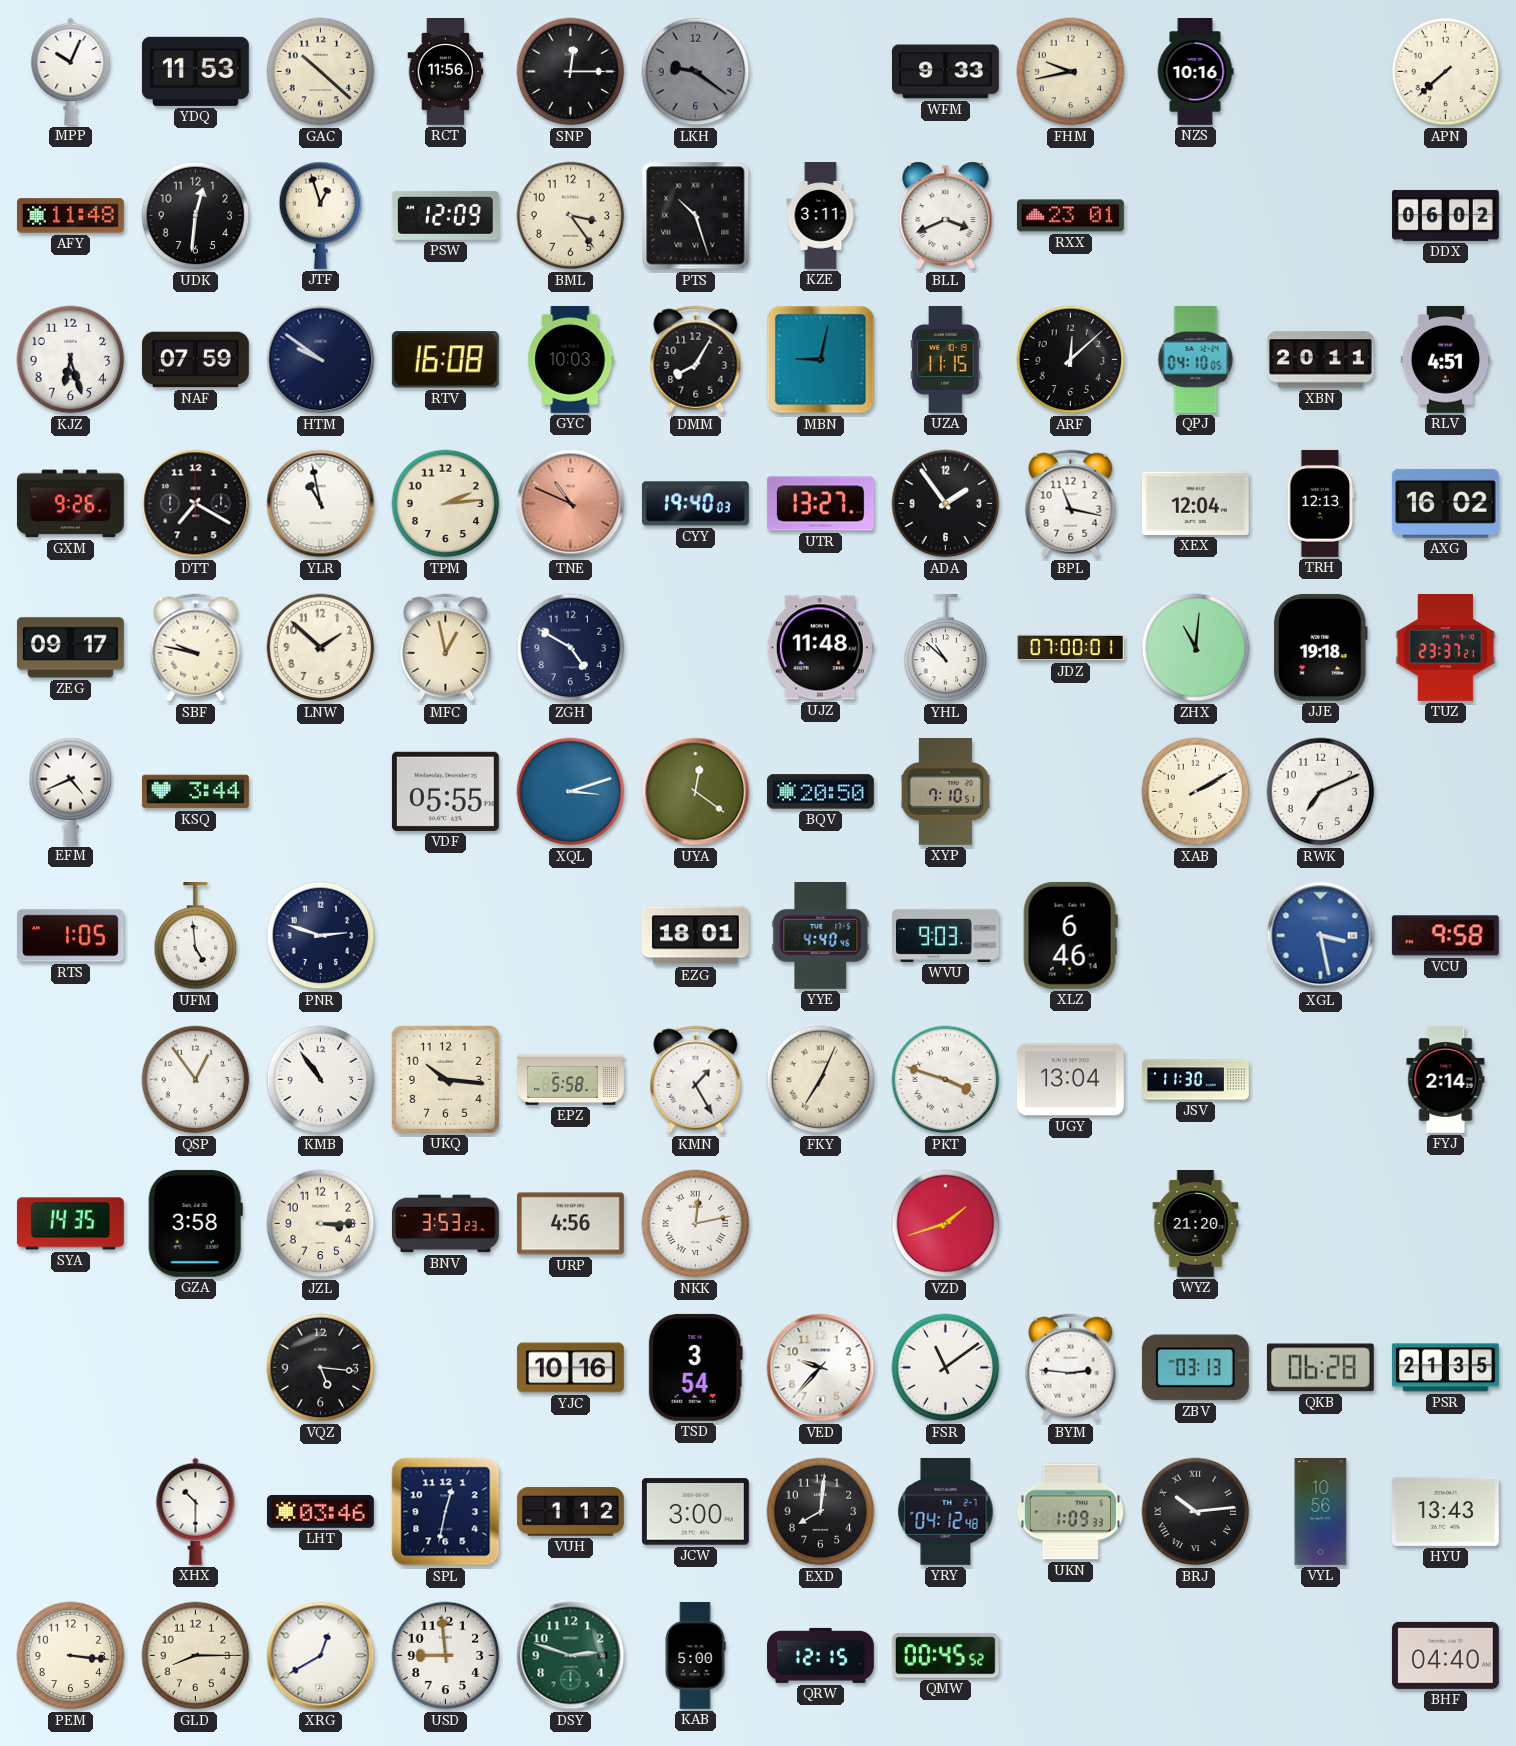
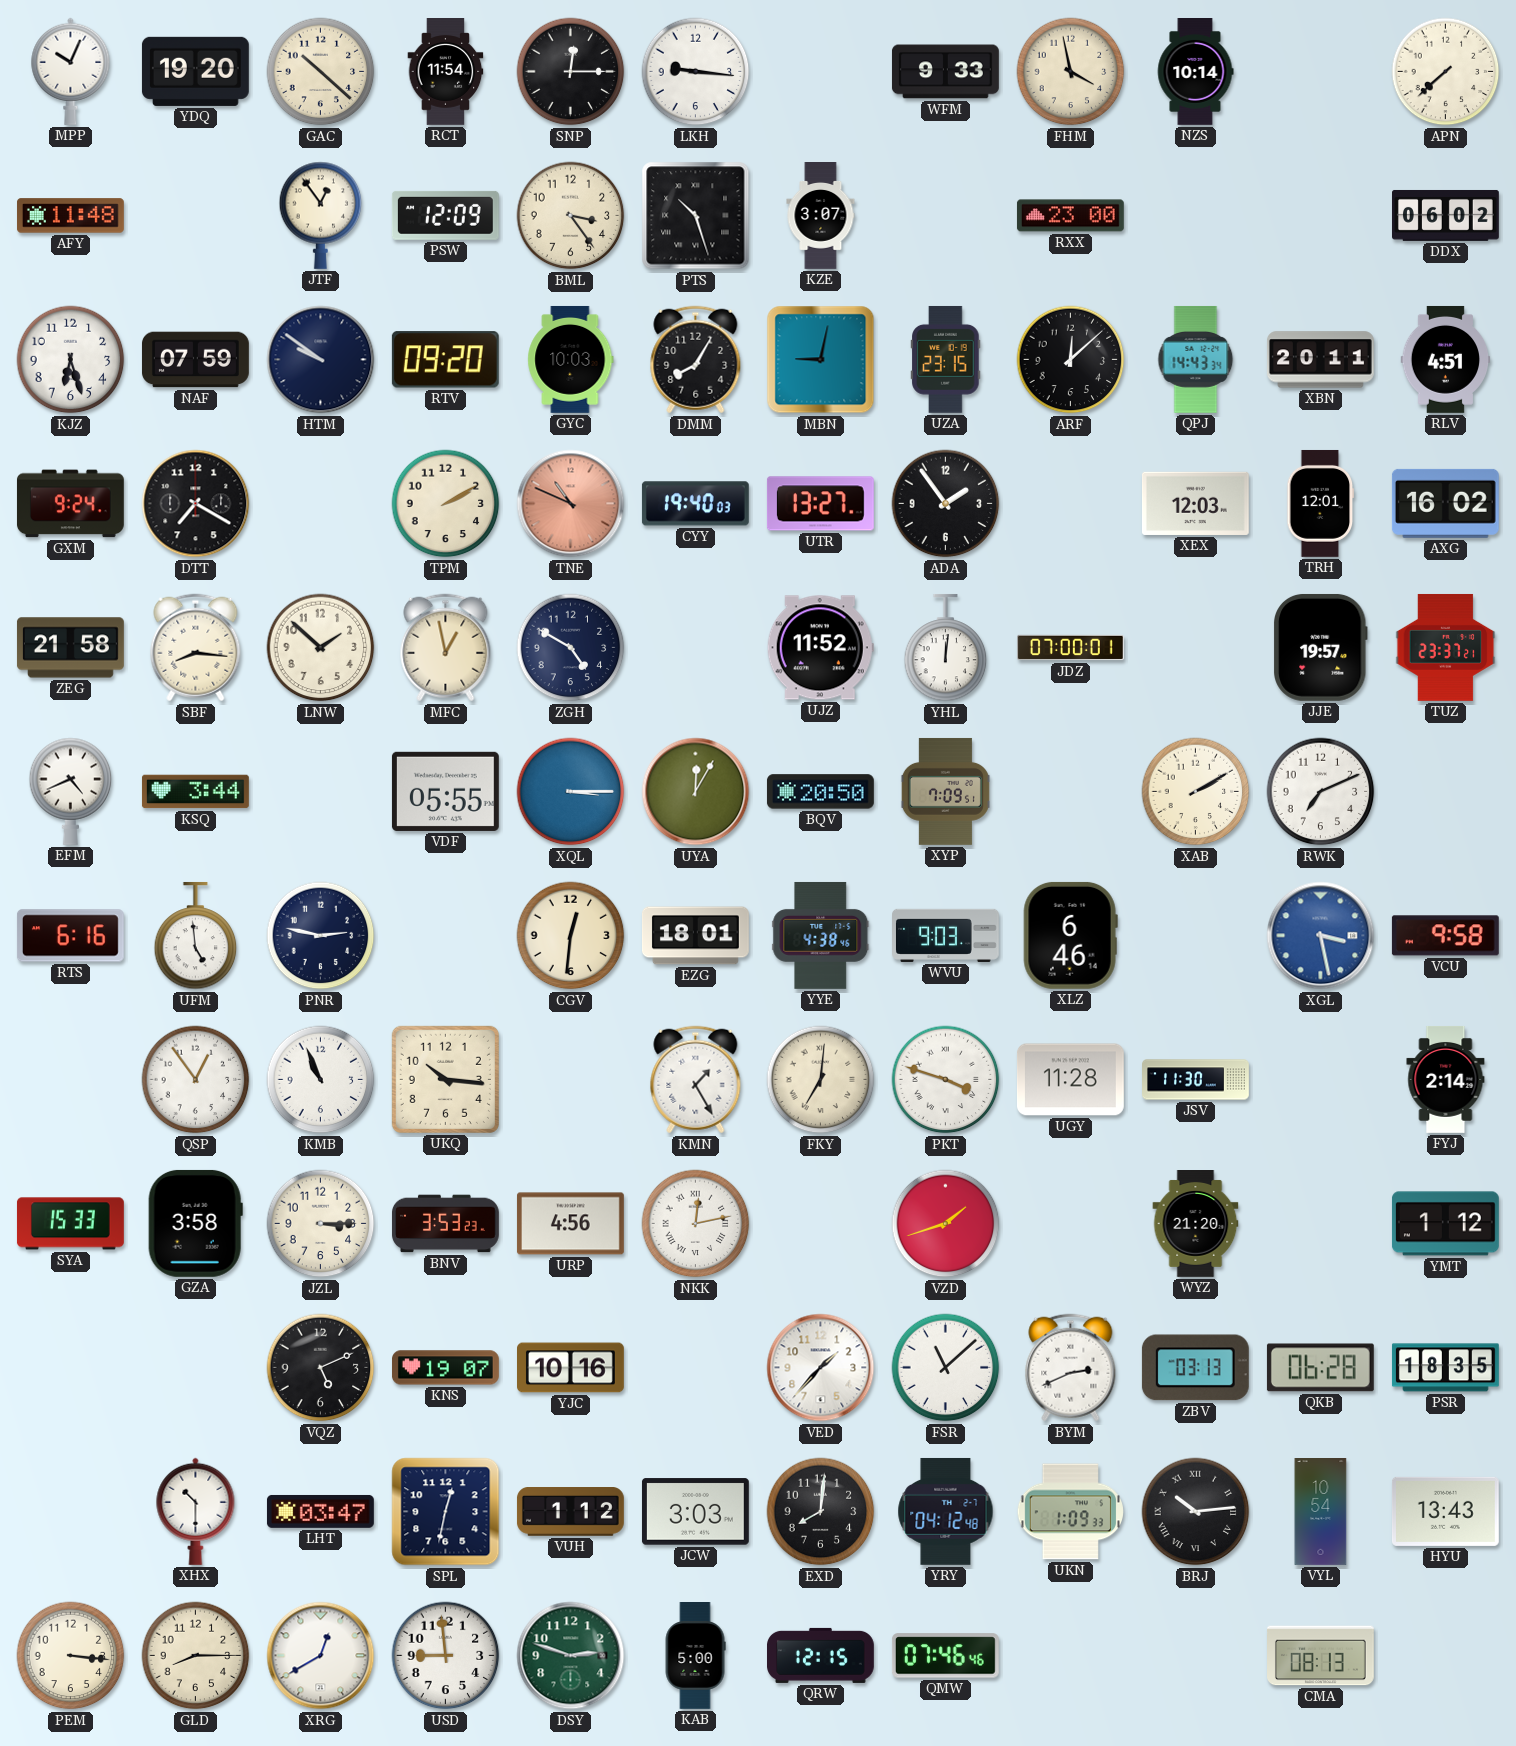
YDQ: 11:53 -> 19:20 (195, 71)
RCT: 11:56 -> 11:54 (446, 72)
LKH: 9:21 -> 9:16 (696, 72)
LKH dial: grey -> white (696, 72)
FHM: 9:43 -> 3:58 (1071, 72)
NZS: 10:16 -> 10:14 (1195, 72)
UDK: 12:31 -> none (196, 216)
JTF: 12:57 -> 12:54 (321, 215)
KZE: 3:11 -> 3:07 (821, 216)
BLL: 3:41 -> none (946, 216)
RXX: 23:01 -> 23:00 (1070, 216)
RTV: 16:08 -> 09:20 (445, 360)
UZA: 11:15 -> 23:15 (946, 359)
QPJ: 04:10 -> 14:43 (1196, 359)
GXM: 9:26 -> 9:24 (70, 504)
YLR: 10:58 -> none (321, 504)
TPM: 2:14 -> 2:10 (446, 504)
BPL: 11:17 -> none (1071, 504)
XEX: 12:04 -> 12:03 (1195, 503)
TRH: 12:13 -> 12:01 (1321, 503)
ZEG: 09:17 -> 21:58 (70, 648)
SBF: 9:47 -> 8:16 (196, 648)
UJZ: 11:48 -> 11:52 (820, 648)
YHL: 10:52 -> 12:01 (946, 648)
ZHX: 11:01 -> none (1196, 648)
JJE: 19:18 -> 19:57 (1320, 647)
XQL: 3:12 -> 3:15 (571, 792)
UYA: 12:21 -> 12:05 (696, 792)
XYP: 7:10 -> 7:09 (945, 791)
RTS: 1:05 -> 6:16 (70, 936)
PNR: 2:48 -> 2:47 (321, 936)
CGV: none -> 12:31 (571, 936)
YYE: 4:40 -> 4:38 (821, 935)
KMB: 10:54 -> 10:56 (321, 1080)
EPZ: 5:58 -> none (571, 1080)
FKY: 7:04 -> 7:01 (821, 1080)
UGY: 13:04 -> 11:28 (1070, 1080)
SYA: 14:35 -> 15:33 (70, 1224)
YMT: none -> 1:12 (1445, 1224)
VQZ: 5:16 -> 5:11 (321, 1368)
KNS: none -> 19:07 (446, 1368)
TSD: 3:54 -> none (695, 1367)
VED: 9:37 -> 1:37 (821, 1368)
FSR: 11:09 -> 11:08 (946, 1368)
BYM: 2:46 -> 2:41 (1071, 1368)
PSR: 21:35 -> 18:35 (1445, 1368)
LHT: 03:46 -> 03:47 (320, 1511)
JCW: 3:00 -> 3:03 (695, 1512)
VYL: 10:56 -> 10:54 (1321, 1512)
QMW: 00:45 -> 07:46 (945, 1656)
CMA: none -> 08:13 (1321, 1656)
BHF: 04:40 -> none (1445, 1655)
